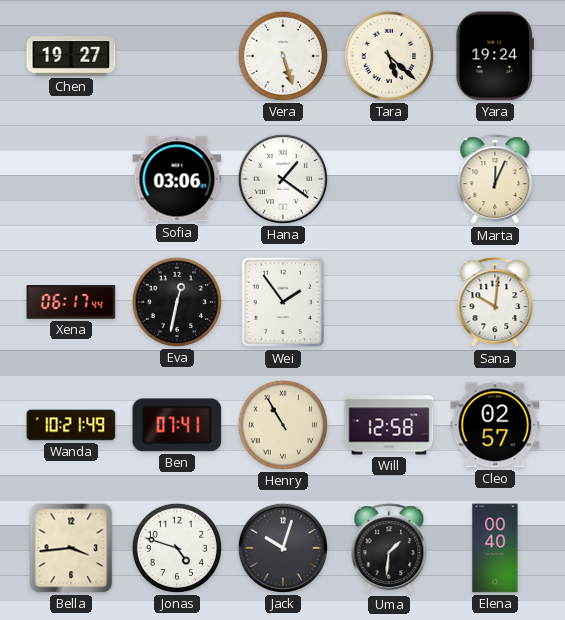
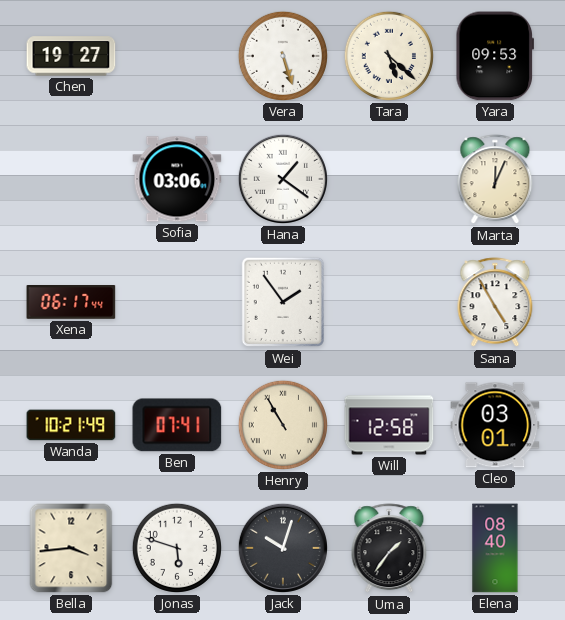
Yara: 19:24 -> 09:53 (494, 56)
Eva: 12:32 -> none (177, 302)
Sana: 10:01 -> 4:55 (495, 303)
Cleo: 02:57 -> 03:01 (495, 425)
Jonas: 4:48 -> 5:48 (177, 548)
Uma: 1:31 -> 1:36 (389, 549)
Elena: 00:40 -> 08:40 (495, 548)
